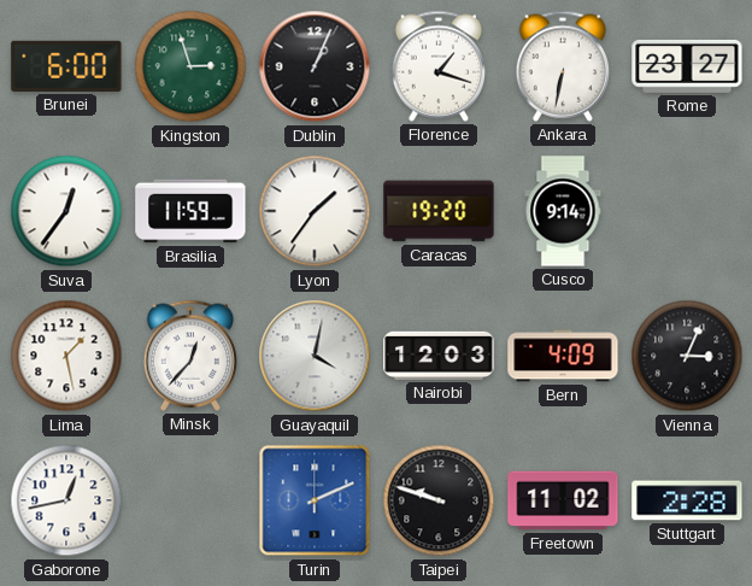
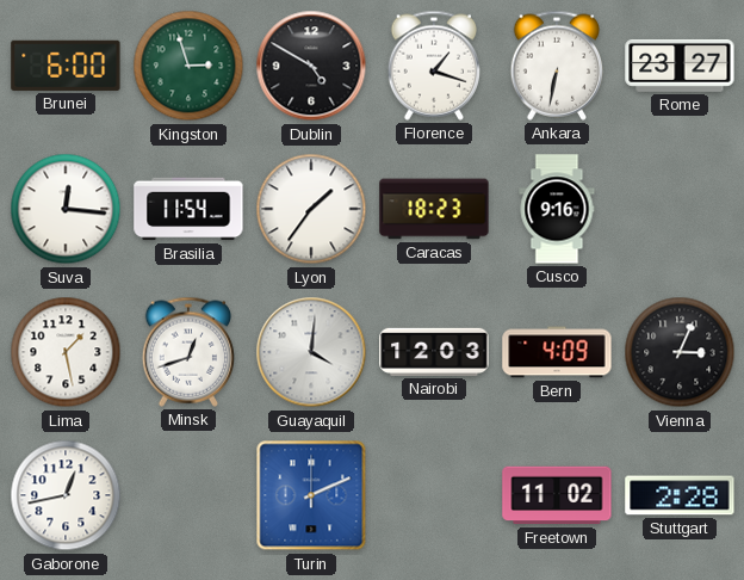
Dublin: 1:04 -> 4:50 (311, 66)
Suva: 12:36 -> 12:16 (66, 209)
Brasilia: 11:59 -> 11:54 (188, 209)
Caracas: 19:20 -> 18:23 (434, 209)
Cusco: 9:14 -> 9:16 (557, 209)
Minsk: 12:37 -> 12:42 (187, 352)
Guayaquil: 4:02 -> 4:01 (311, 352)
Taipei: 9:48 -> none (439, 500)
